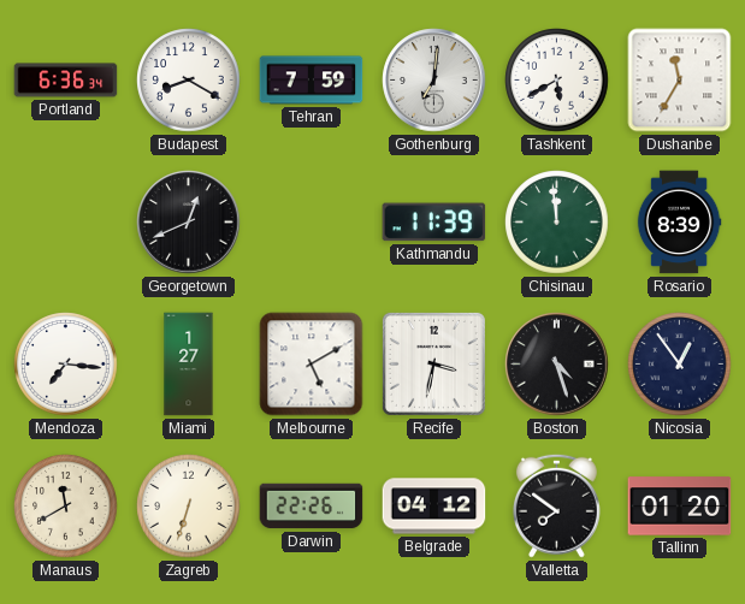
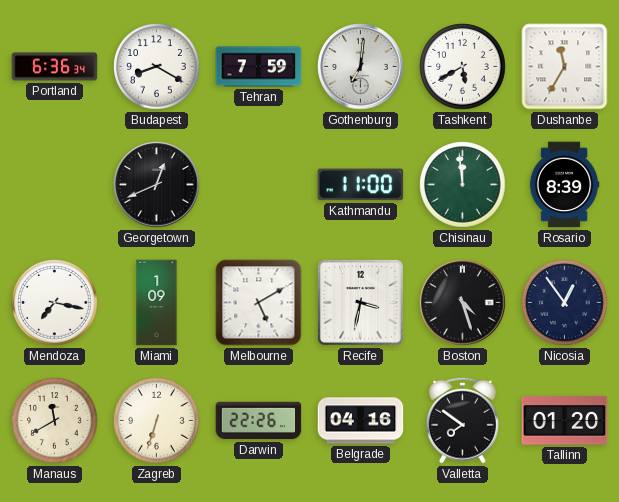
Kathmandu: 11:39 -> 11:00 (361, 185)
Mendoza: 7:16 -> 7:17 (55, 303)
Miami: 1:27 -> 1:09 (157, 303)
Belgrade: 04:12 -> 04:16 (361, 421)
